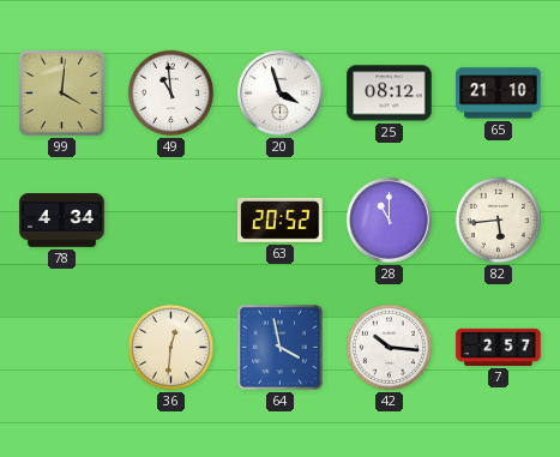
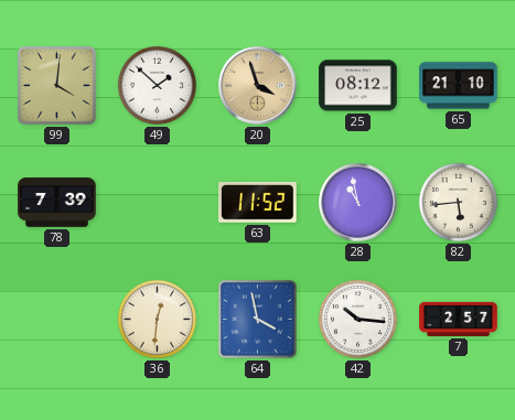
49: 10:59 -> 1:52 (157, 85)
20 dial: white -> champagne (258, 86)
78: 4:34 -> 7:39 (57, 203)
63: 20:52 -> 11:52 (258, 202)
28: 11:00 -> 10:58 (358, 203)
